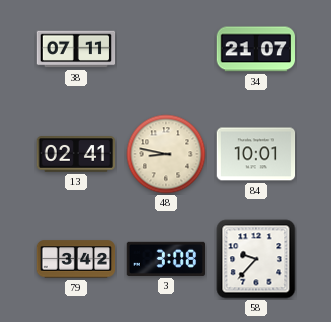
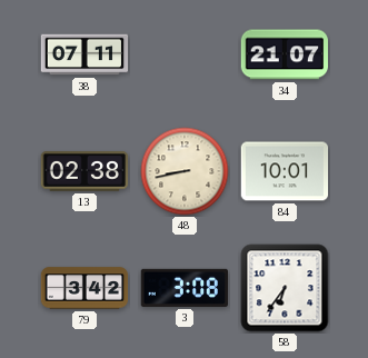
13: 02:41 -> 02:38 (84, 171)
48: 8:47 -> 8:43 (185, 171)
58: 9:37 -> 6:36 (285, 288)
